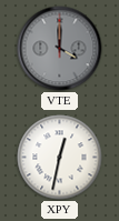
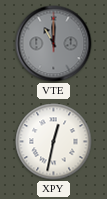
VTE: 4:00 -> 11:00 (54, 44)
